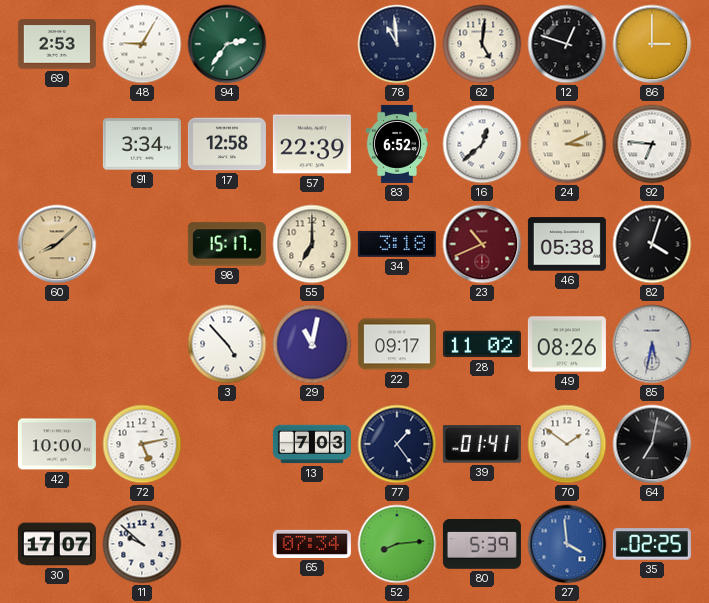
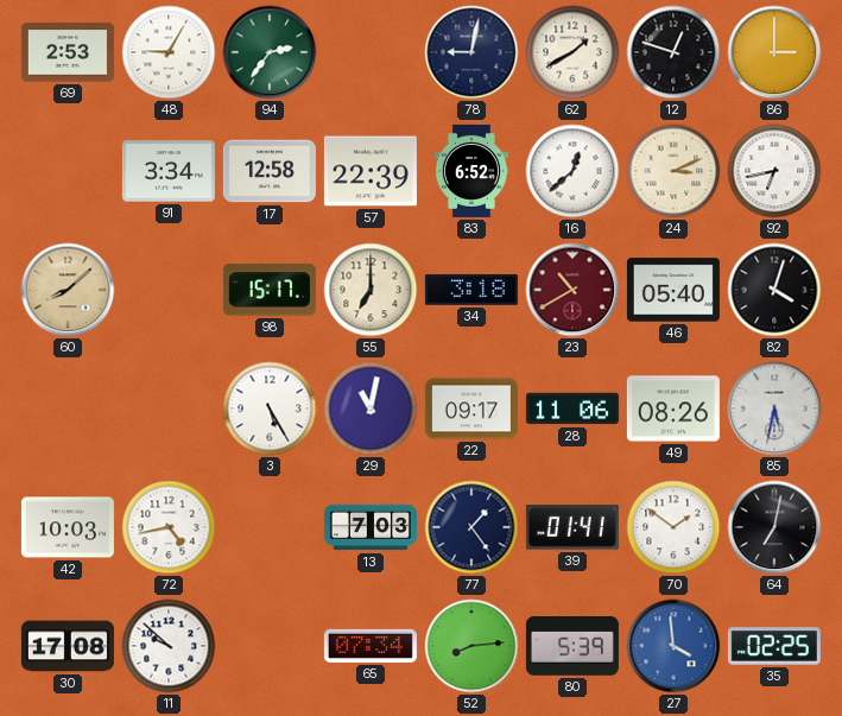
78: 10:59 -> 9:02 (471, 52)
62: 5:01 -> 1:40 (572, 52)
92: 6:46 -> 6:43 (774, 171)
23: 10:41 -> 10:40 (572, 290)
46: 05:38 -> 05:40 (673, 290)
3: 4:53 -> 5:25 (270, 408)
28: 11:02 -> 11:06 (572, 408)
42: 10:00 -> 10:03 (68, 527)
72: 5:13 -> 4:43 (169, 527)
30: 17:07 -> 17:08 (68, 646)
